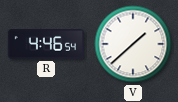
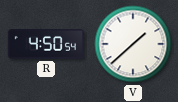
R: 4:46 -> 4:50 (46, 45)
